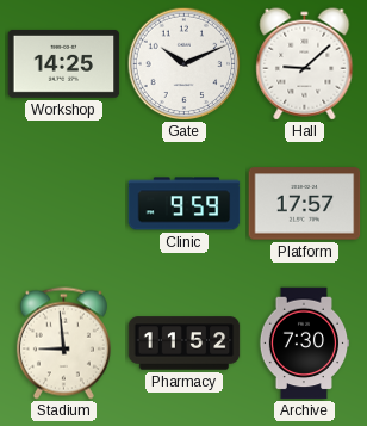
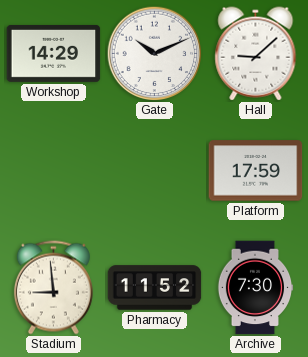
Workshop: 14:25 -> 14:29 (54, 53)
Clinic: 9:59 -> none (185, 204)
Platform: 17:57 -> 17:59 (256, 171)
